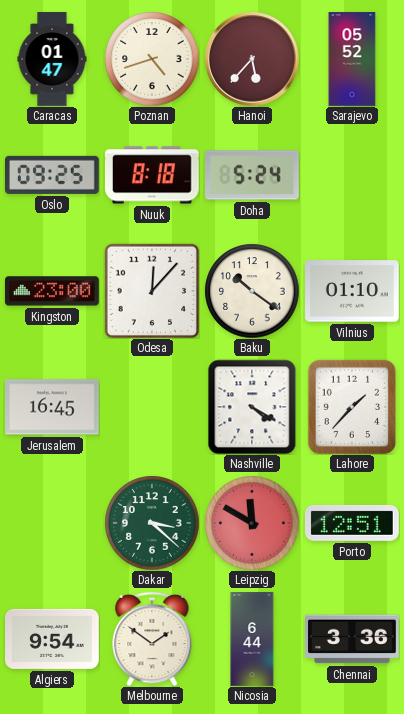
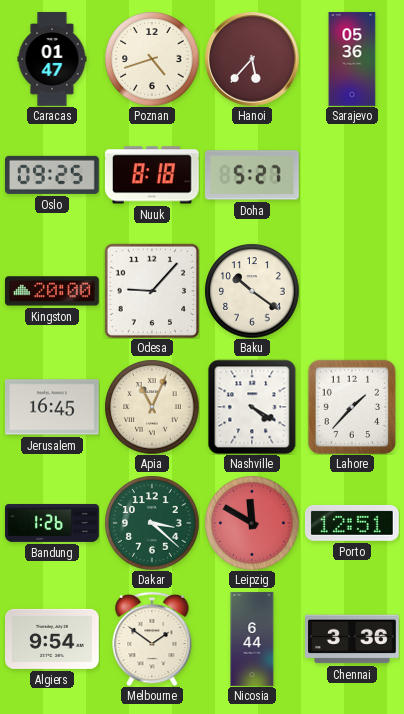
Sarajevo: 05:52 -> 05:36 (352, 59)
Doha: 5:24 -> 5:27 (253, 175)
Kingston: 23:00 -> 20:00 (53, 291)
Odesa: 12:07 -> 9:07 (151, 290)
Vilnius: 01:10 -> none (353, 291)
Apia: none -> 11:04 (152, 407)
Bandung: none -> 1:26 (52, 523)
